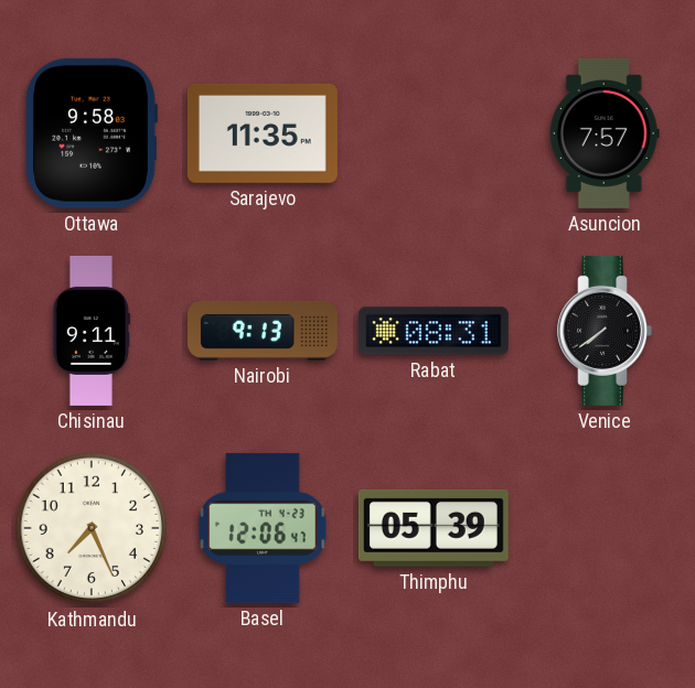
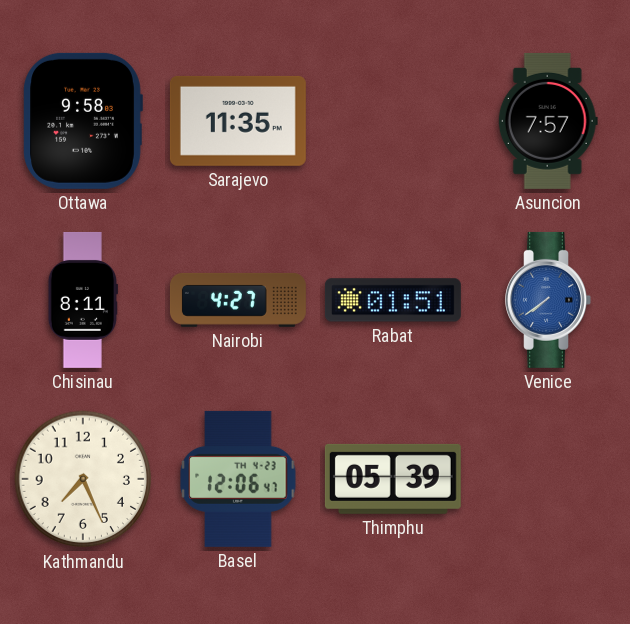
Chisinau: 9:11 -> 8:11 (83, 300)
Nairobi: 9:13 -> 4:27 (238, 300)
Rabat: 08:31 -> 01:51 (393, 300)
Venice dial: black -> blue (548, 300)
